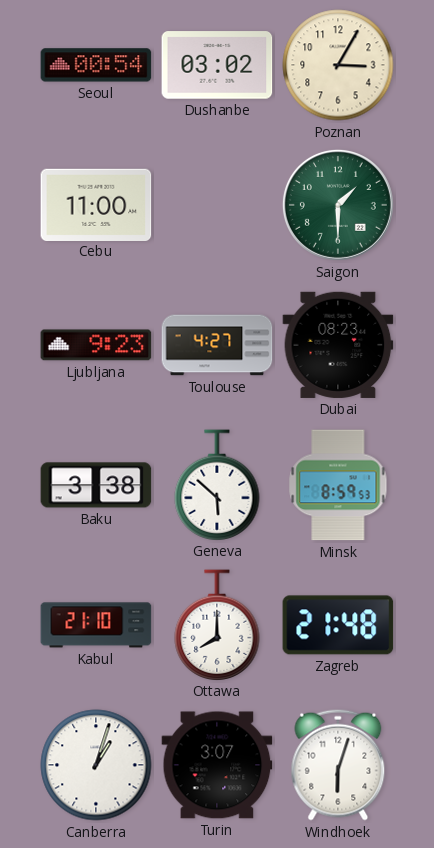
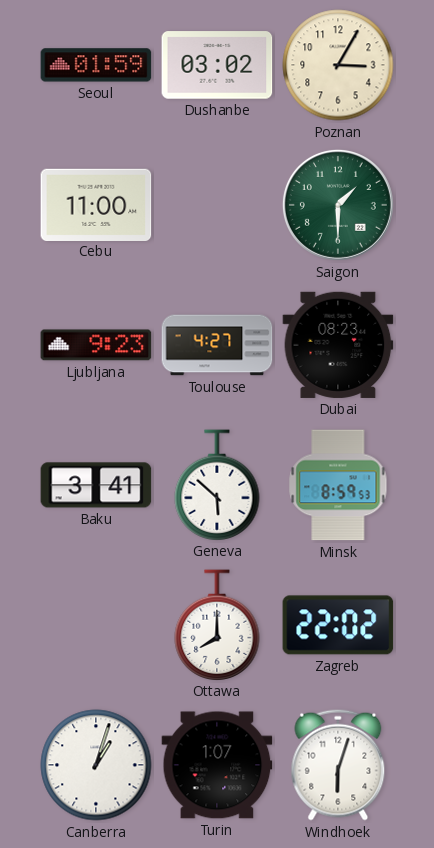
Seoul: 00:54 -> 01:59 (96, 65)
Baku: 3:38 -> 3:41 (96, 485)
Kabul: 21:10 -> none (96, 625)
Zagreb: 21:48 -> 22:02 (338, 625)
Turin: 3:07 -> 1:07 (217, 765)
